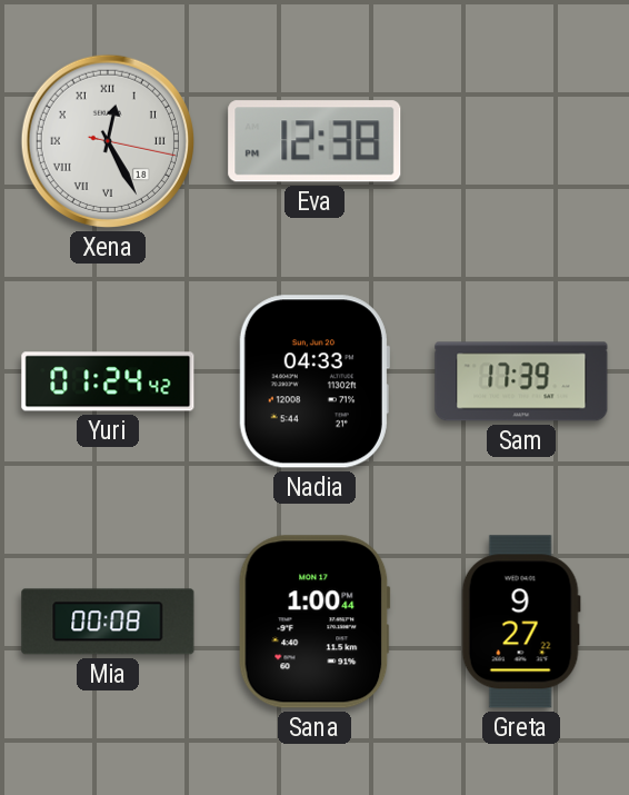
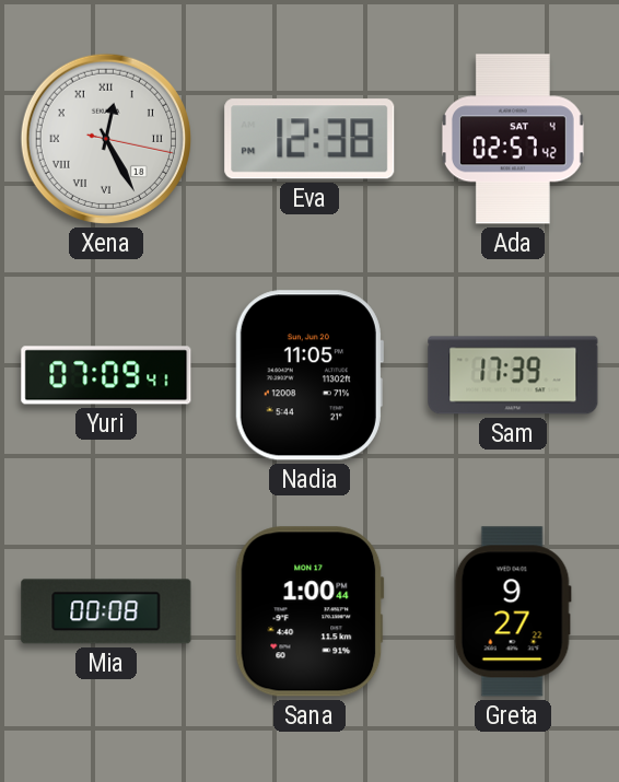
Ada: none -> 02:57 (513, 139)
Yuri: 01:24 -> 07:09 (106, 375)
Nadia: 04:33 -> 11:05 (309, 375)
